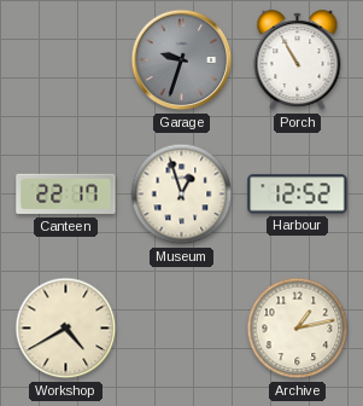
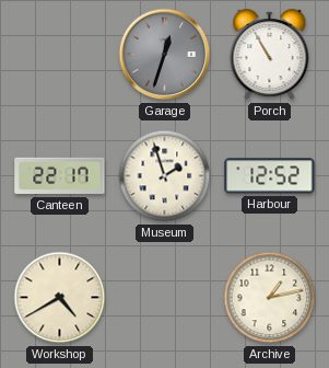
Garage: 9:33 -> 12:33 (165, 55)
Museum: 12:57 -> 1:57 (165, 176)
